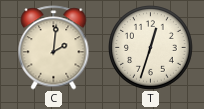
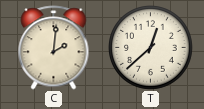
T: 12:33 -> 12:38 (151, 48)
